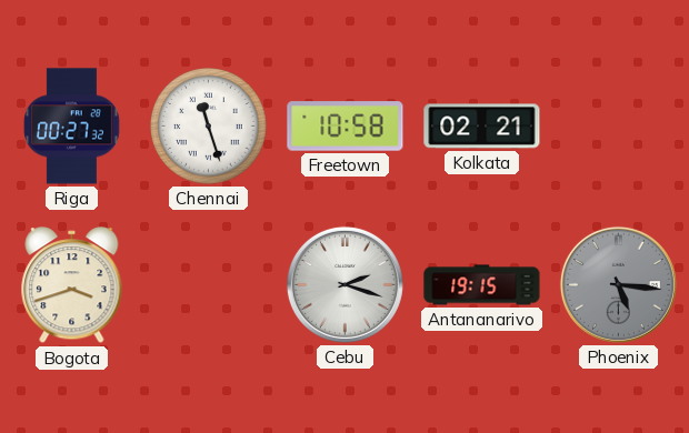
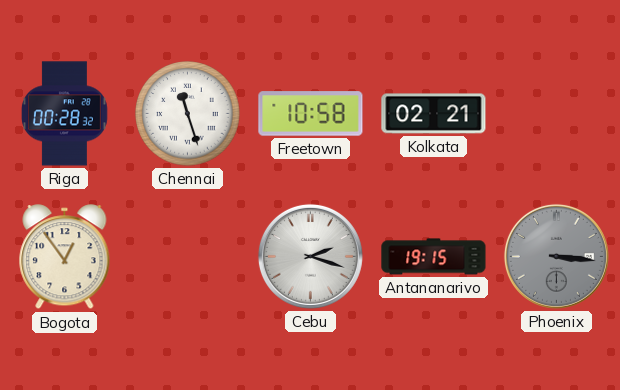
Riga: 00:27 -> 00:28 (64, 114)
Bogota: 3:42 -> 12:54 (65, 257)
Phoenix: 5:16 -> 3:16 (556, 256)
